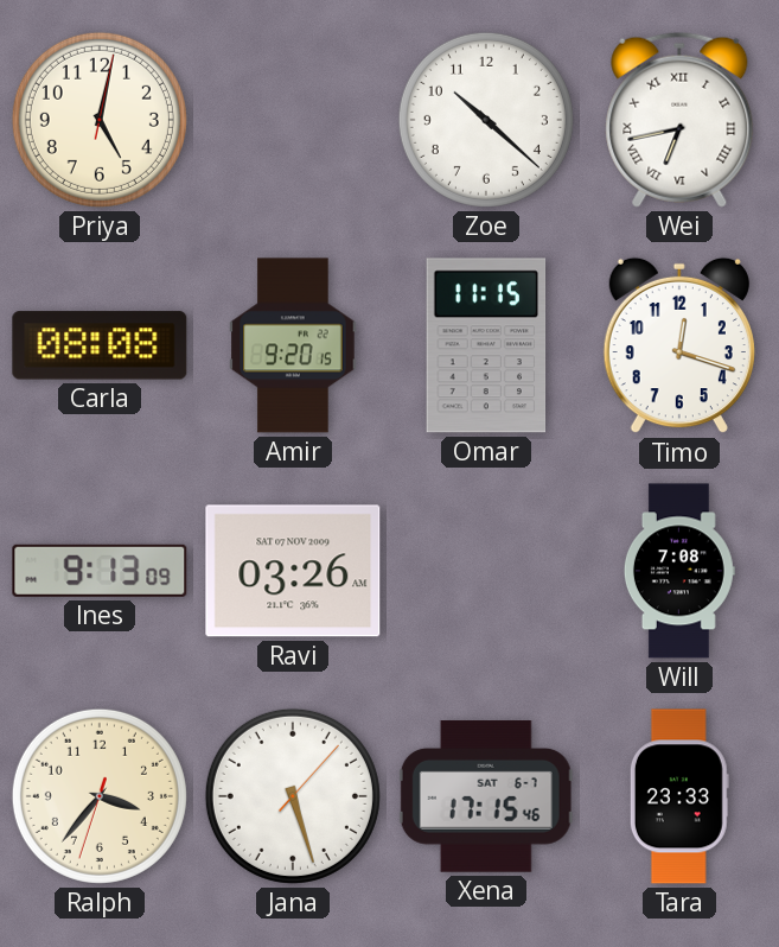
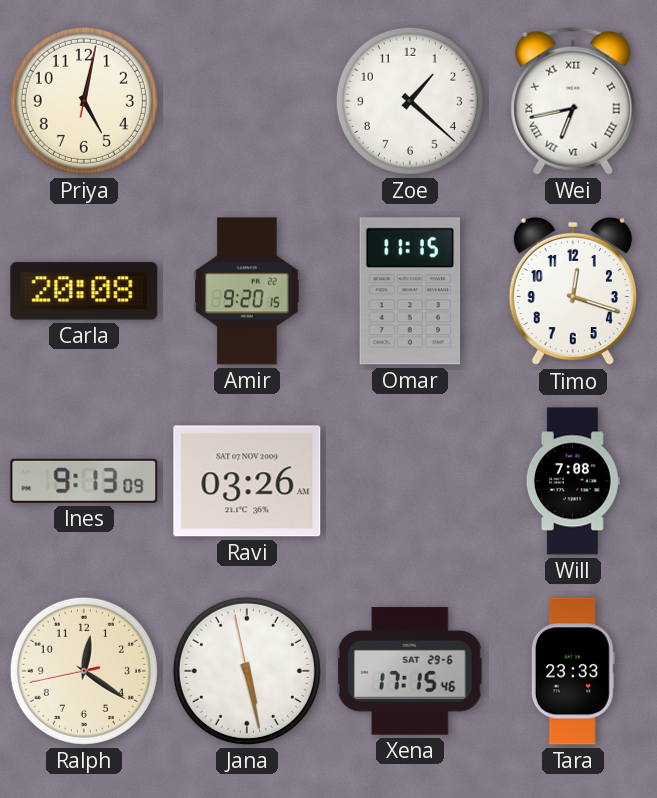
Zoe: 10:22 -> 1:22 (410, 101)
Carla: 08:08 -> 20:08 (84, 291)
Ralph: 3:36 -> 12:20 (84, 671)
Jana: 5:27:07 -> 5:27:58 (247, 671)
Xena date: SAT 6-7 -> SAT 29-6 (410, 671)
